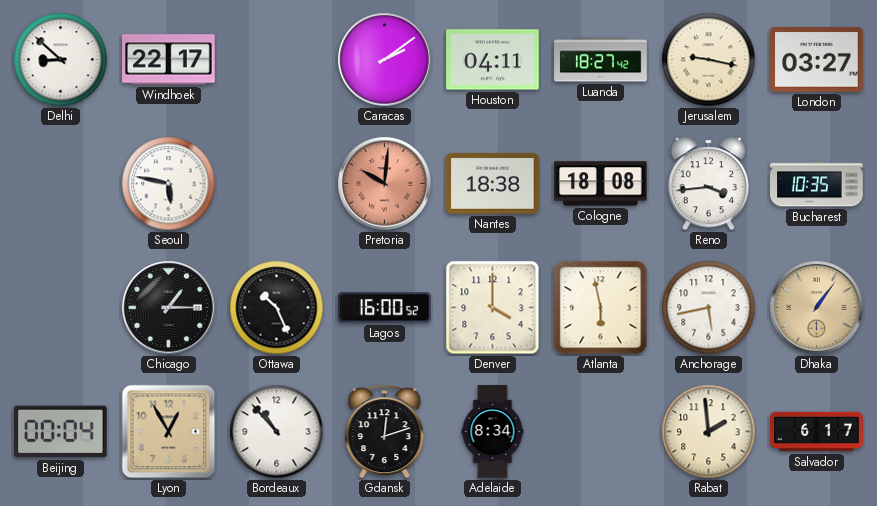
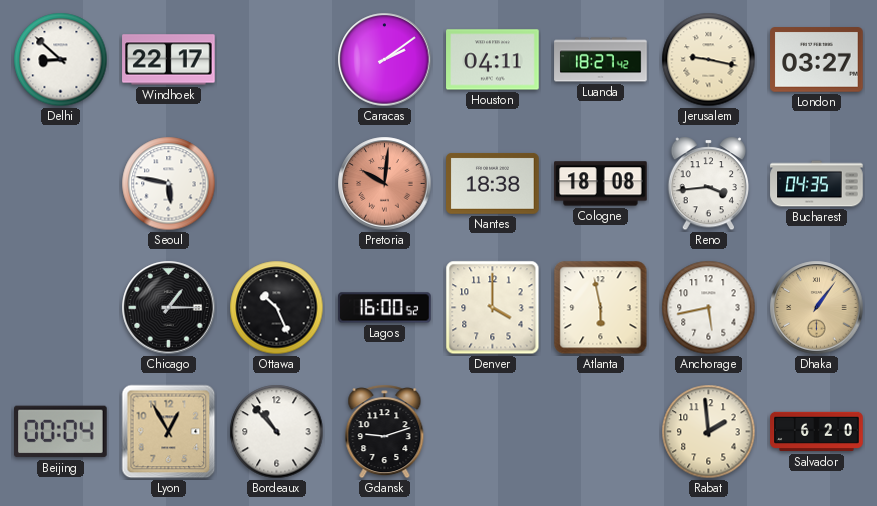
Bucharest: 10:35 -> 04:35 (817, 184)
Gdansk: 12:12 -> 9:12 (385, 432)
Adelaide: 8:34 -> none (493, 432)
Salvador: 6:17 -> 6:20 (817, 432)
